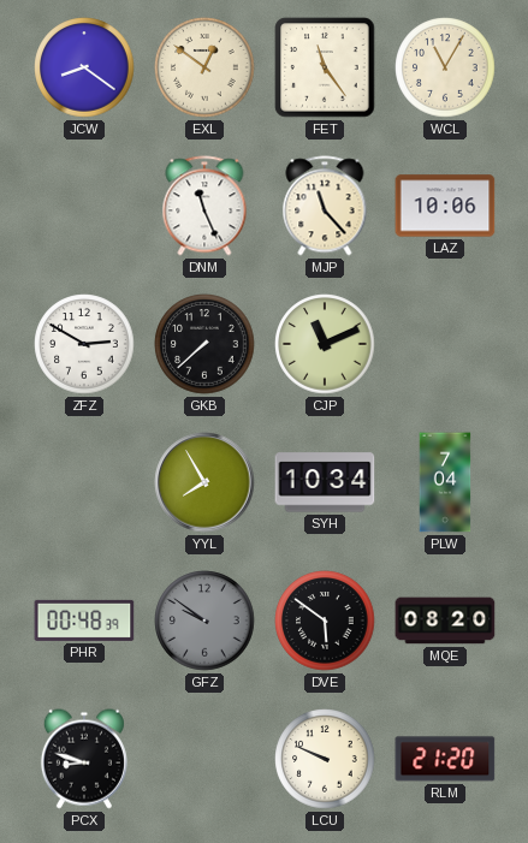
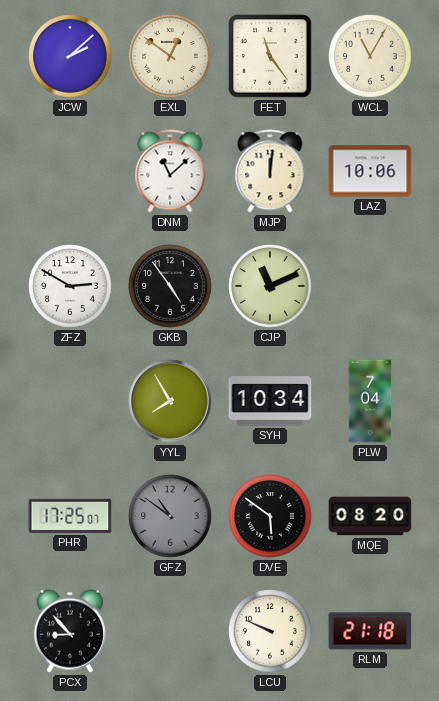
JCW: 8:21 -> 2:08 (70, 56)
DNM: 11:26 -> 11:08 (170, 171)
MJP: 11:23 -> 12:01 (270, 171)
GKB: 7:38 -> 4:54 (170, 286)
PHR: 00:48 -> 17:25 (70, 516)
GFZ: 9:51 -> 10:51 (170, 516)
PCX: 8:48 -> 8:53 (70, 631)
RLM: 21:20 -> 21:18 (370, 631)
